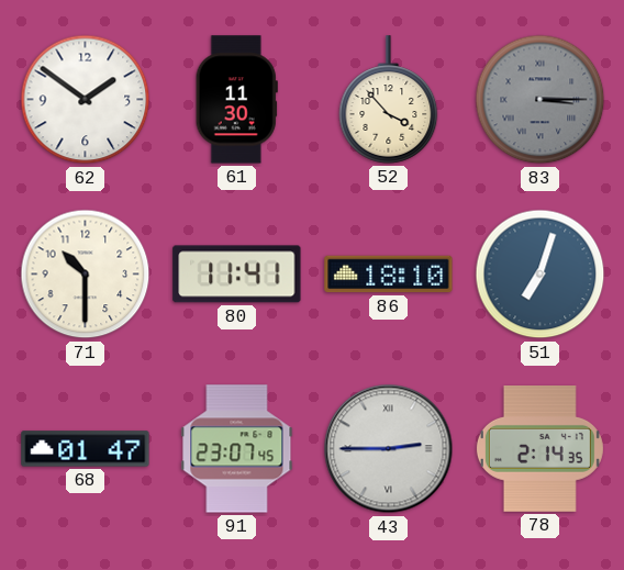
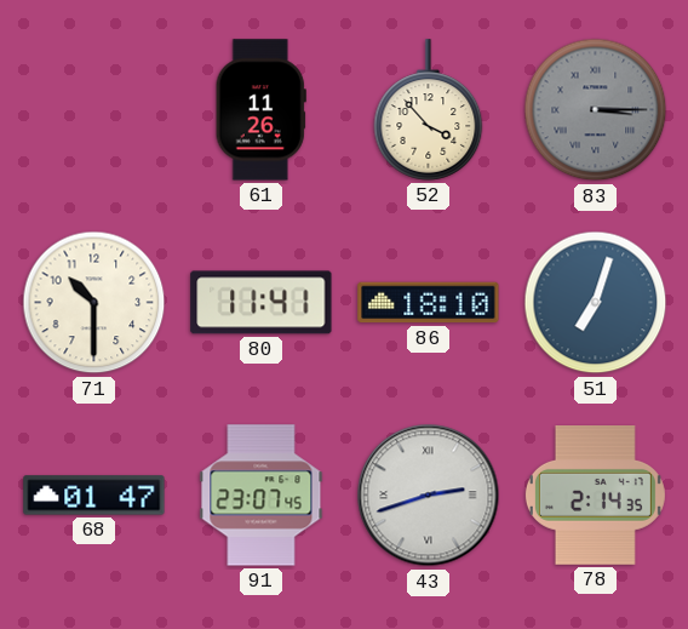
62: 1:51 -> none (86, 100)
61: 11:30 -> 11:26 (260, 110)
43: 2:45 -> 2:42 (429, 496)
